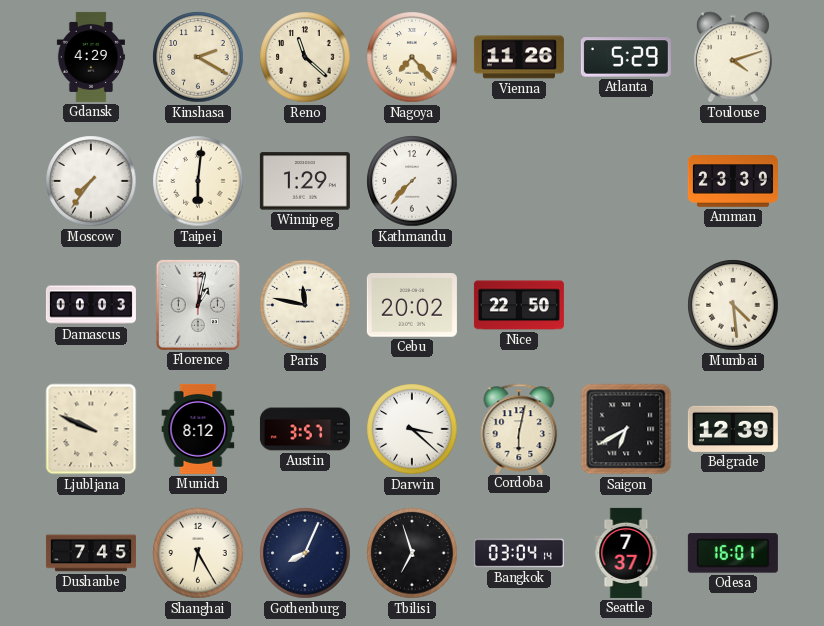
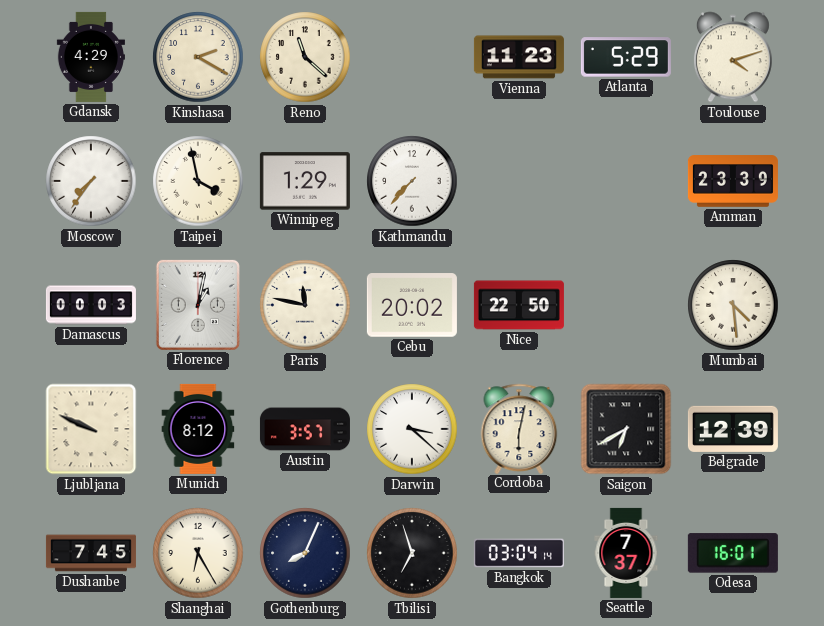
Nagoya: 7:23 -> none (412, 57)
Vienna: 11:26 -> 11:23 (519, 57)
Taipei: 6:01 -> 3:58 (198, 181)
